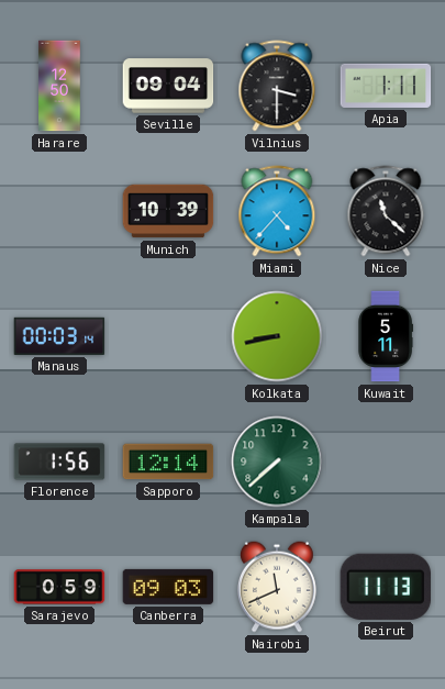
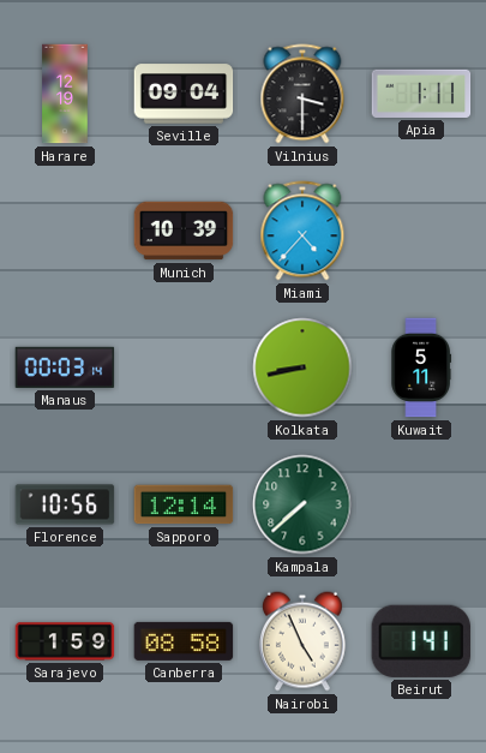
Harare: 12:50 -> 12:19 (65, 94)
Nice: 11:22 -> none (386, 211)
Florence: 1:56 -> 10:56 (65, 504)
Sarajevo: 0:59 -> 1:59 (65, 641)
Canberra: 09:03 -> 08:58 (184, 641)
Nairobi: 11:41 -> 4:56 (302, 641)
Beirut: 11:13 -> 1:41 (420, 641)
